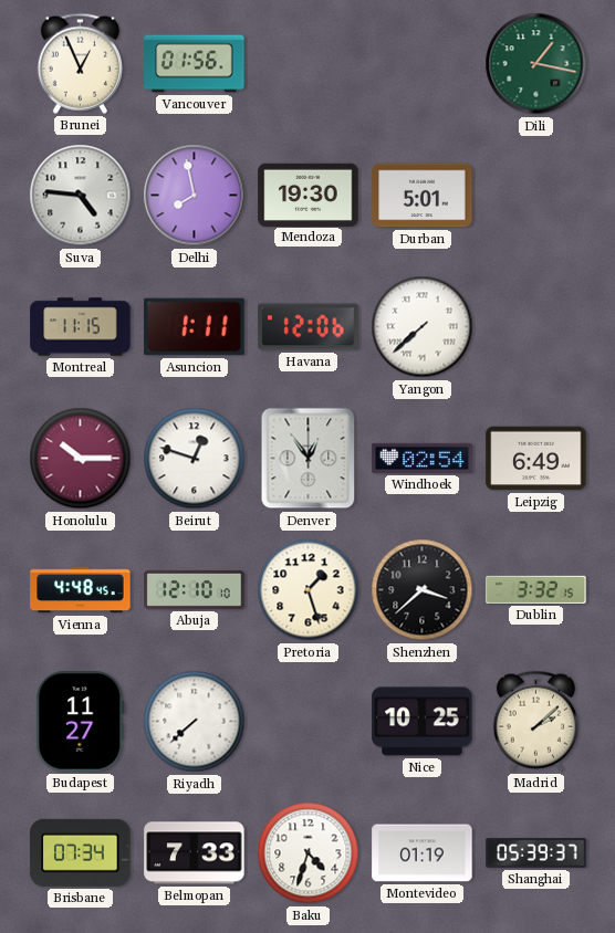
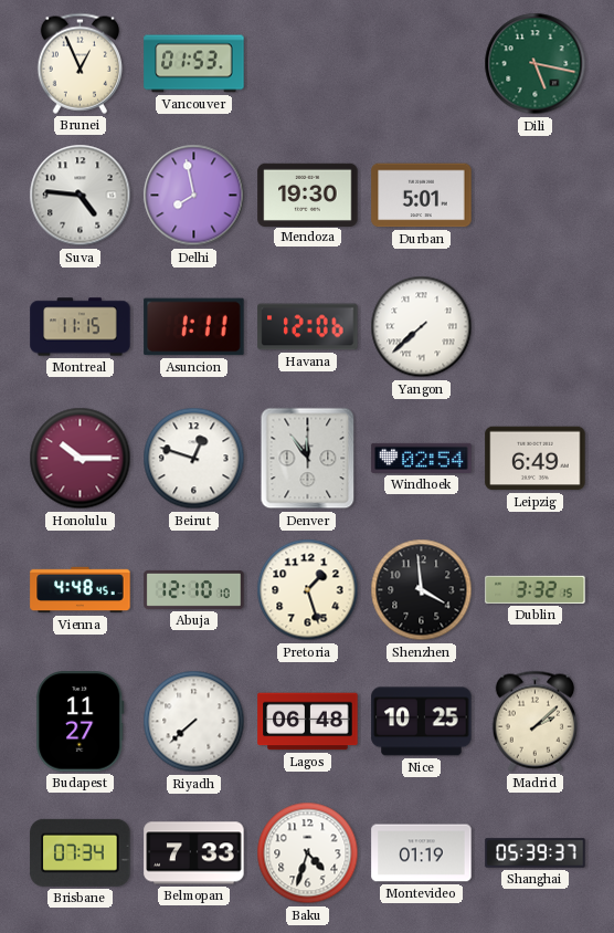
Vancouver: 01:56 -> 01:53 (194, 64)
Dili: 1:17 -> 5:17 (536, 64)
Denver: 12:54 -> 11:54 (308, 459)
Shenzhen: 3:38 -> 3:59 (422, 590)
Lagos: none -> 06:48 (308, 722)
